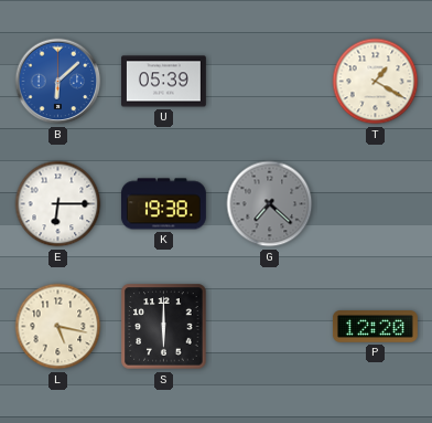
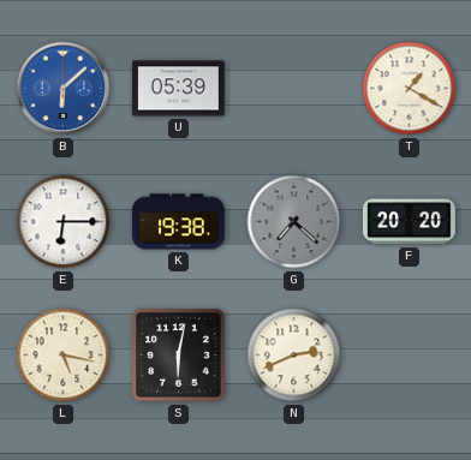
F: none -> 20:20 (409, 222)
S: 6:00 -> 6:02 (179, 356)
N: none -> 2:41 (294, 356)
P: 12:20 -> none (375, 327)
